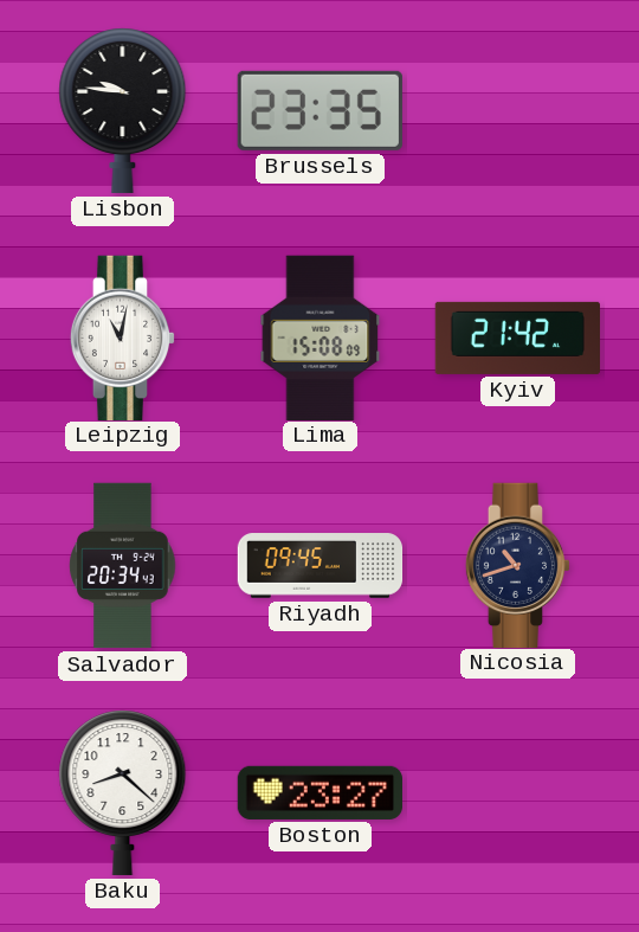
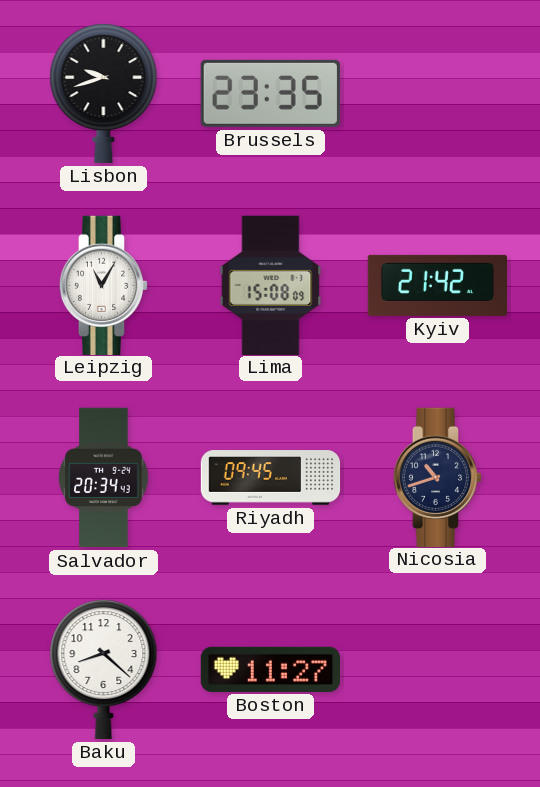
Lisbon: 9:46 -> 9:42 (104, 93)
Leipzig: 11:02 -> 11:05 (104, 285)
Boston: 23:27 -> 11:27 (270, 669)
